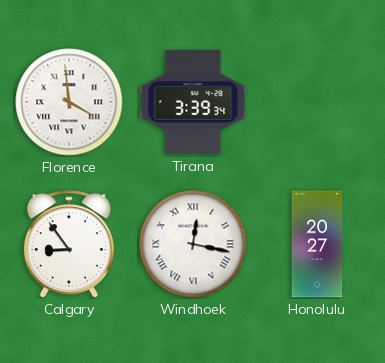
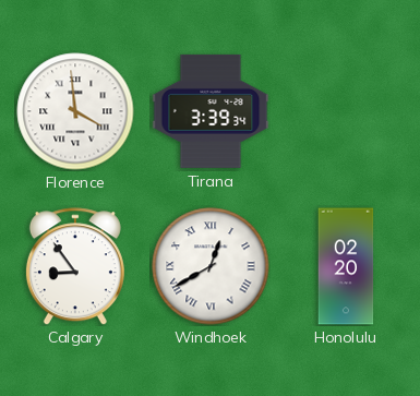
Windhoek: 12:17 -> 12:40 (211, 266)
Honolulu: 20:27 -> 02:20 (346, 266)
